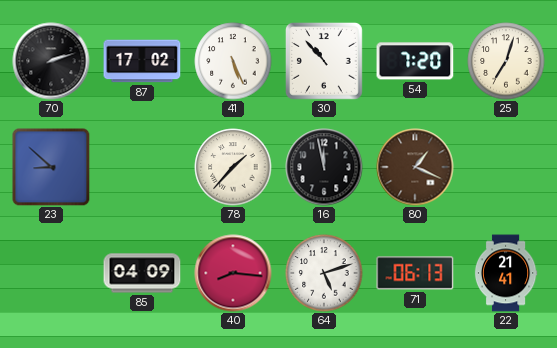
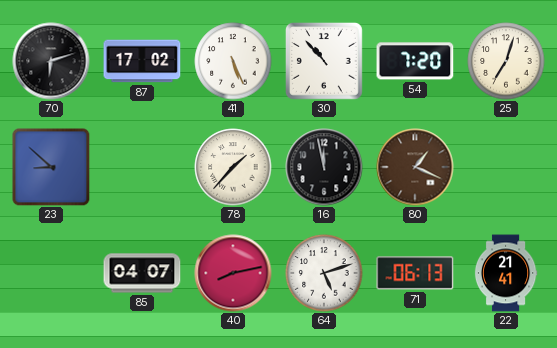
70: 2:12 -> 6:12 (51, 61)
85: 04:09 -> 04:07 (142, 273)
40: 8:16 -> 8:13 (233, 273)
